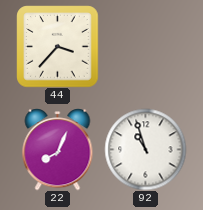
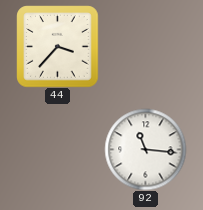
22: 8:04 -> none (58, 149)
92: 10:57 -> 11:16 (145, 149)
